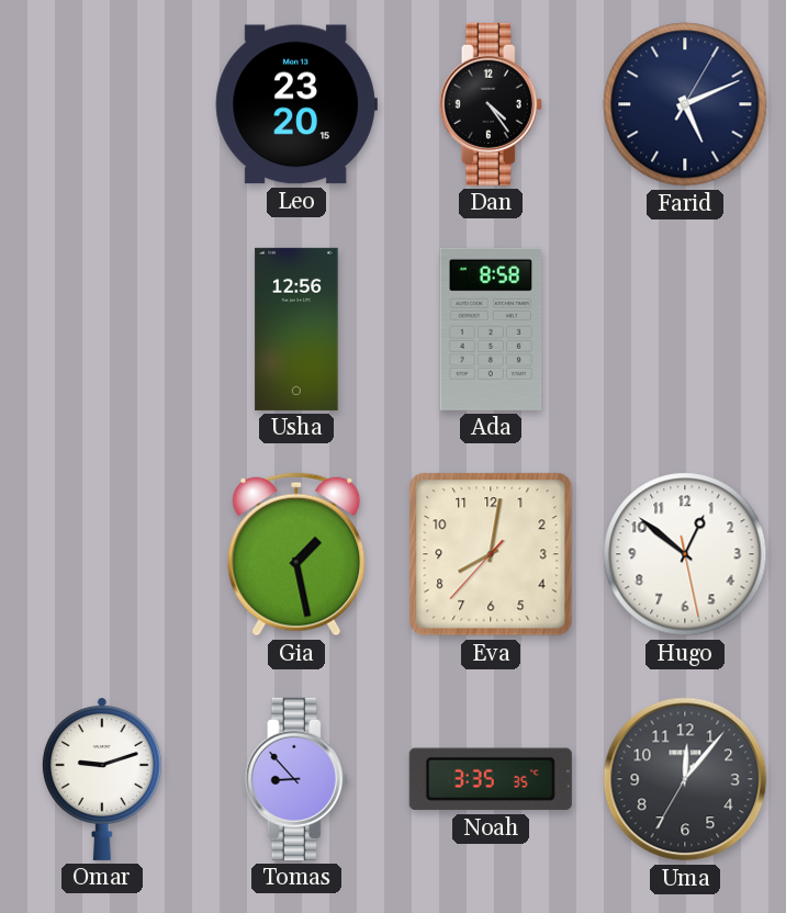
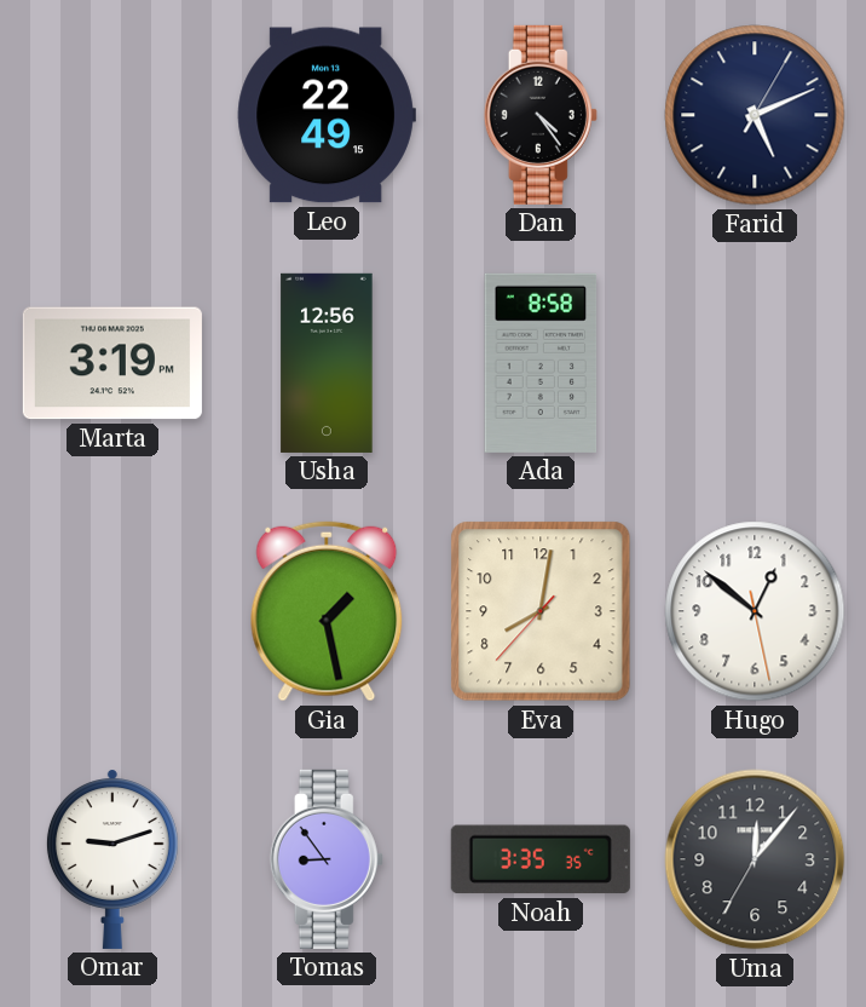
Leo: 23:20 -> 22:49 (327, 115)
Marta: none -> 3:19 (112, 363)
Tomas: 8:53 -> 8:54 (327, 859)
